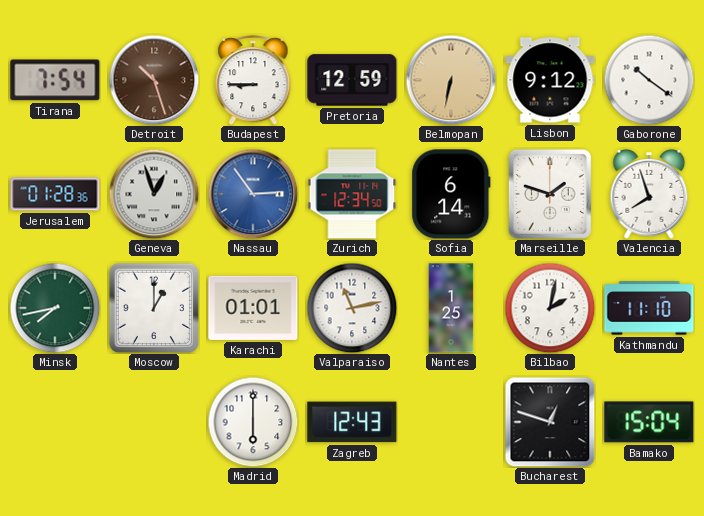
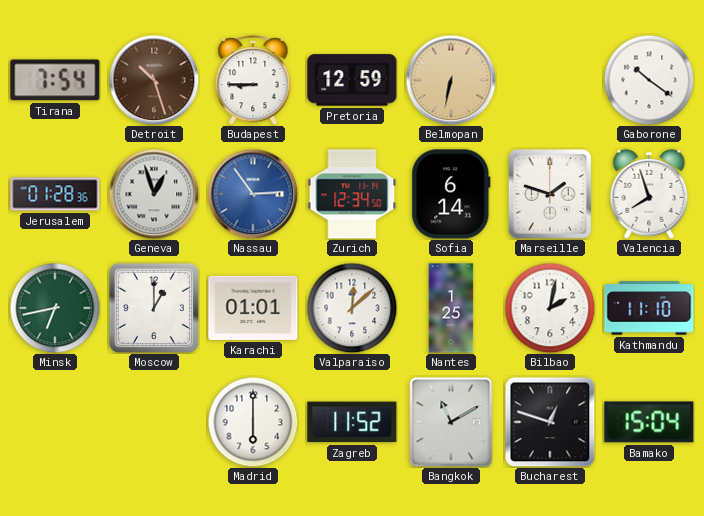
Lisbon: 9:12 -> none (550, 80)
Minsk: 7:43 -> 6:43 (55, 308)
Valparaiso: 11:13 -> 12:08 (352, 308)
Zagreb: 12:43 -> 11:52 (352, 422)
Bangkok: none -> 11:10 (451, 422)
